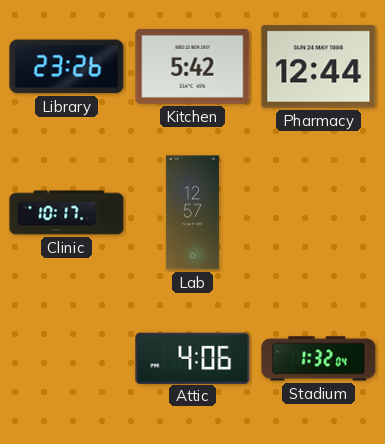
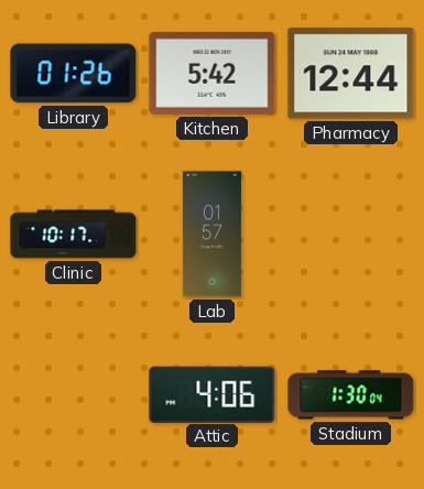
Library: 23:26 -> 01:26 (74, 74)
Lab: 12:57 -> 01:57 (211, 235)
Stadium: 1:32 -> 1:30 (351, 395)
